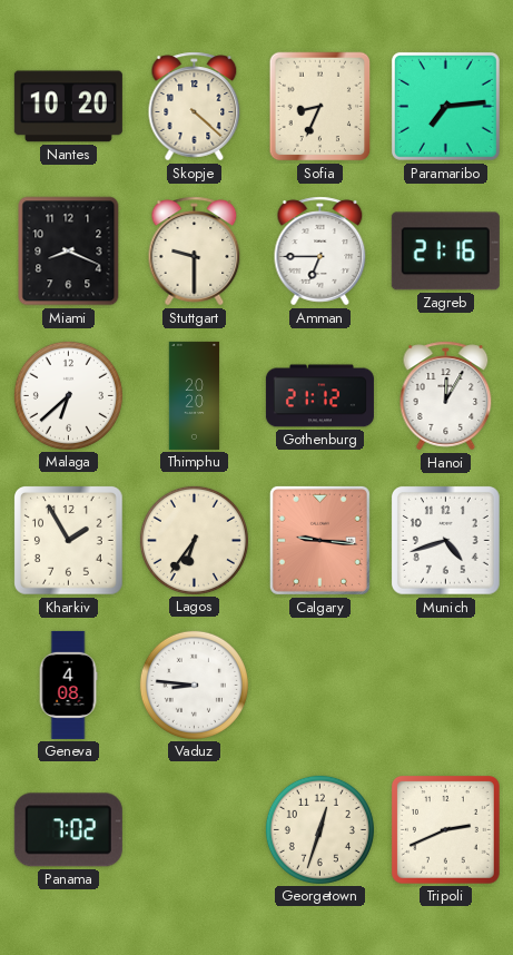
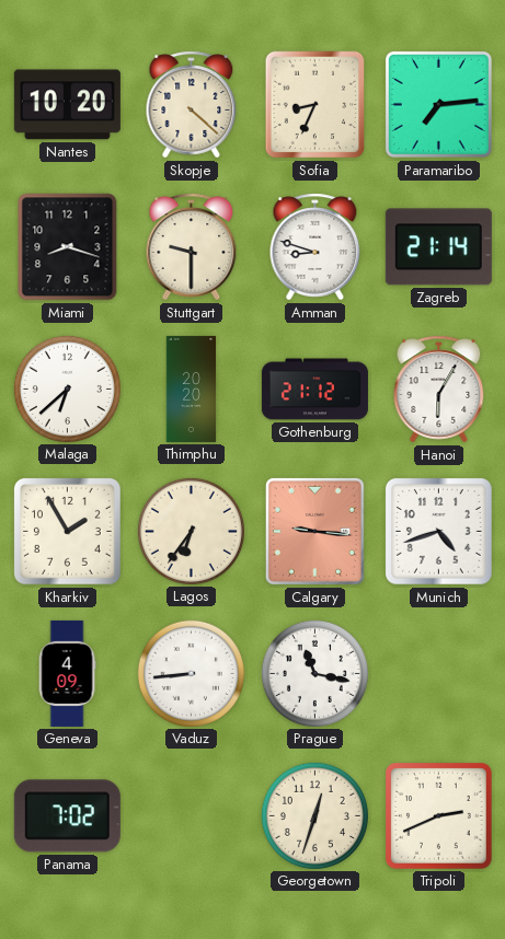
Miami: 8:19 -> 8:18 (68, 247)
Amman: 6:45 -> 8:48 (315, 247)
Zagreb: 21:16 -> 21:14 (438, 247)
Hanoi: 12:05 -> 6:05 (439, 390)
Geneva: 4:08 -> 4:09 (67, 673)
Vaduz: 8:46 -> 8:44 (191, 673)
Prague: none -> 11:17 (314, 673)
